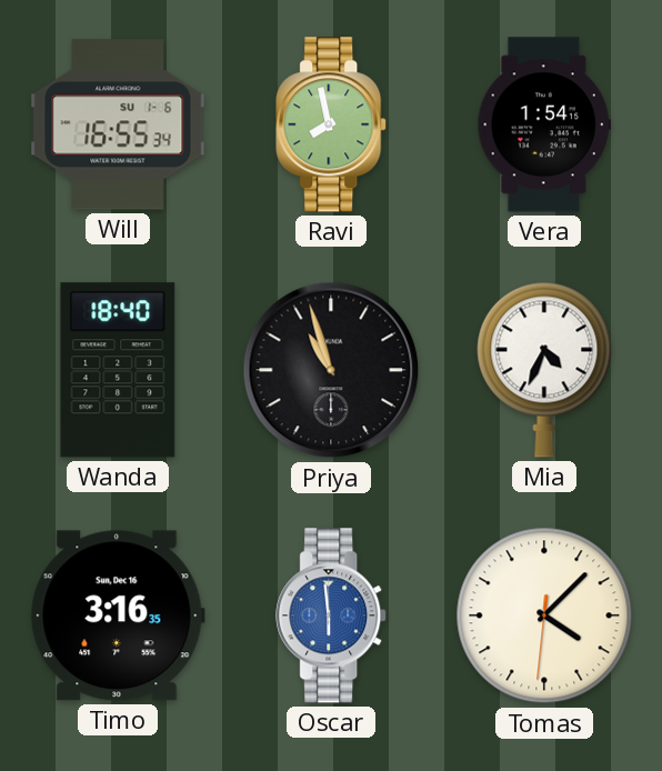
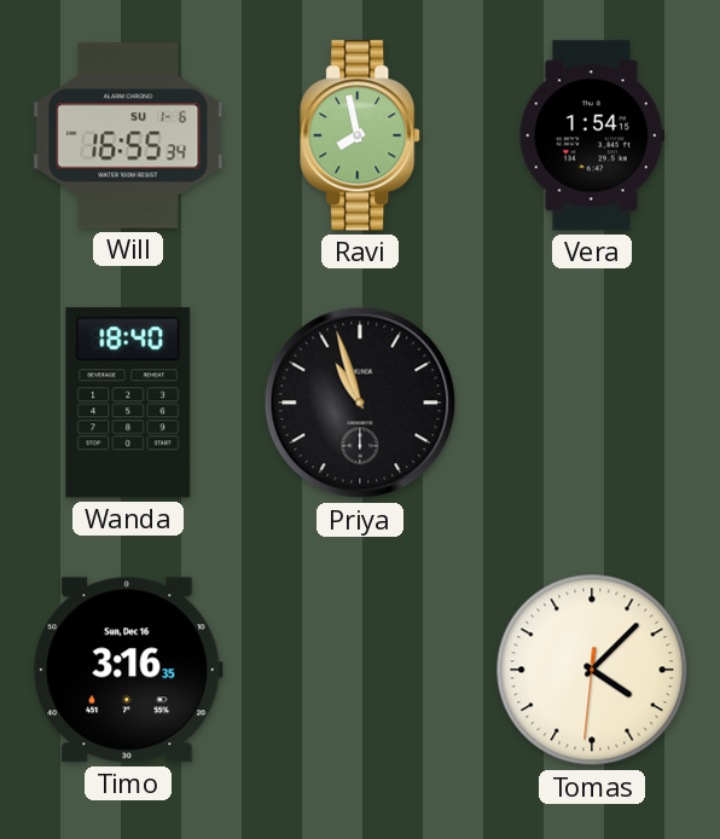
Mia: 4:34 -> none (544, 370)
Oscar: 5:59 -> none (332, 615)
